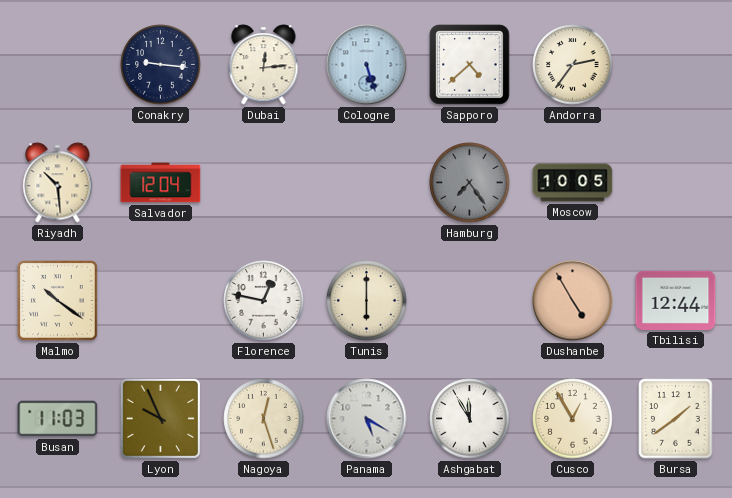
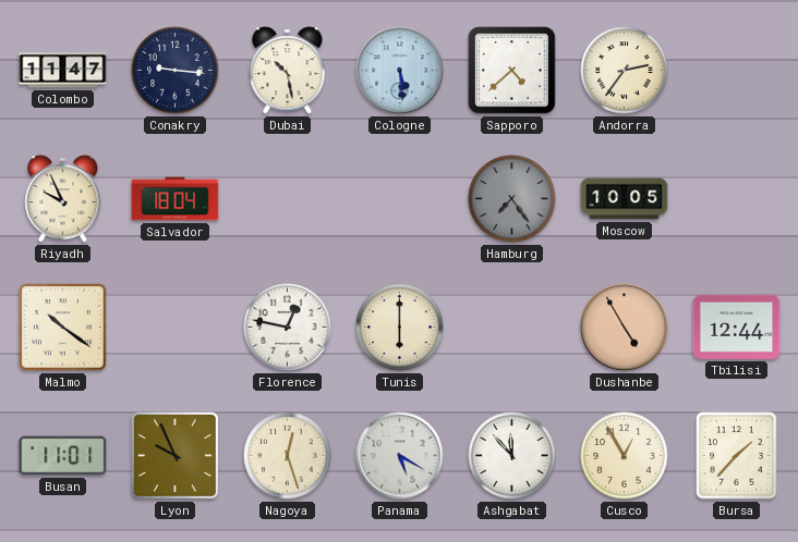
Colombo: none -> 11:47 (63, 71)
Dubai: 12:14 -> 10:28 (288, 71)
Cologne: 5:27 -> 5:29 (400, 71)
Riyadh: 10:29 -> 9:56 (63, 199)
Salvador: 12:04 -> 18:04 (176, 199)
Busan: 11:03 -> 11:01 (63, 456)
Ashgabat: 11:55 -> 11:53 (512, 456)
Bursa: 1:39 -> 1:37 (737, 456)
